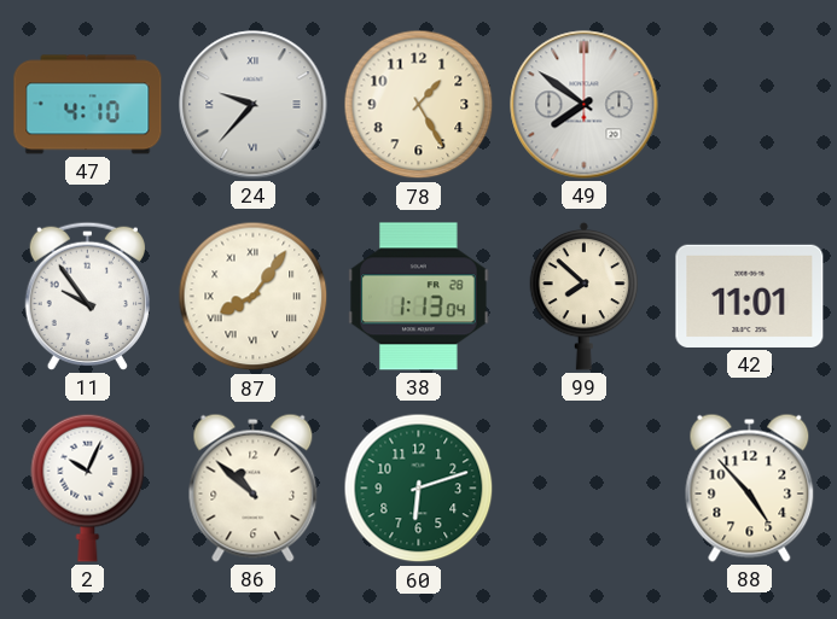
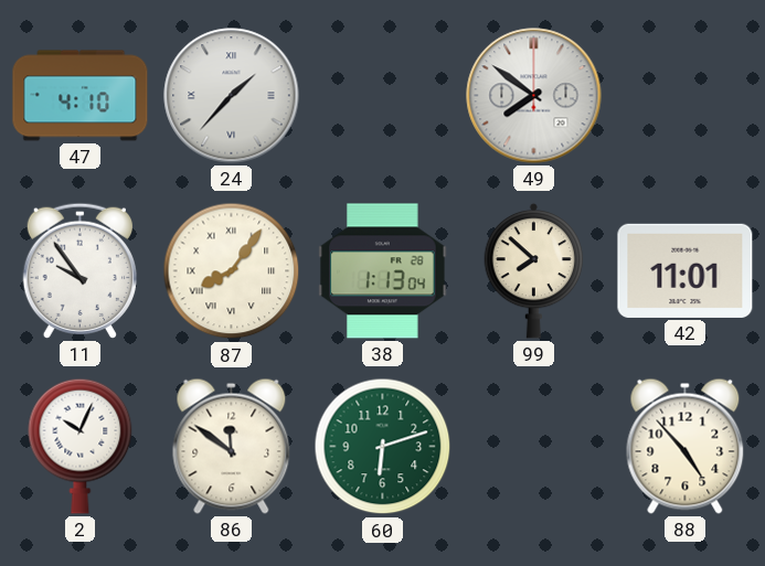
24: 9:37 -> 1:37 (232, 96)
78: 1:25 -> none (419, 105)
86: 10:52 -> 11:51 (232, 446)
